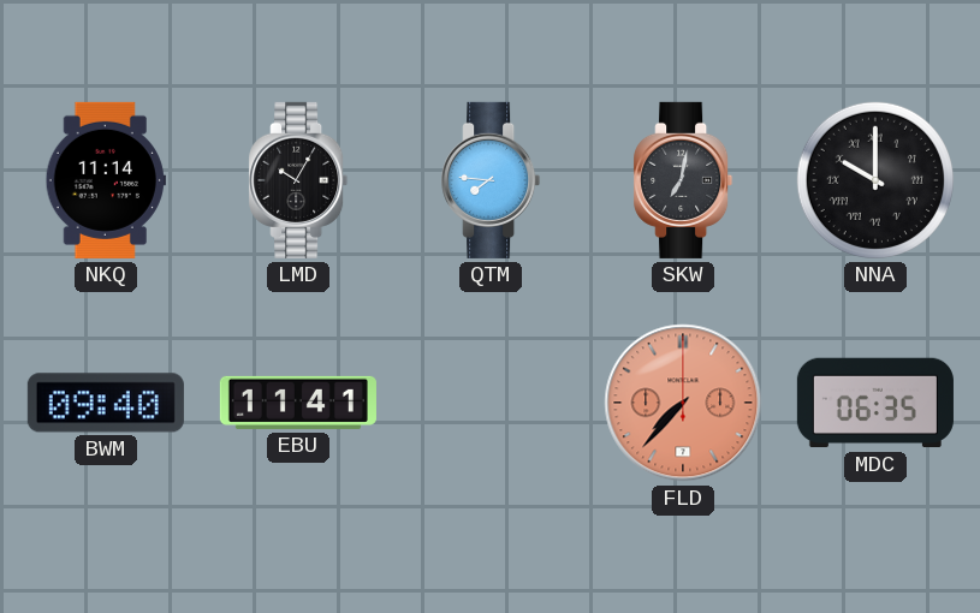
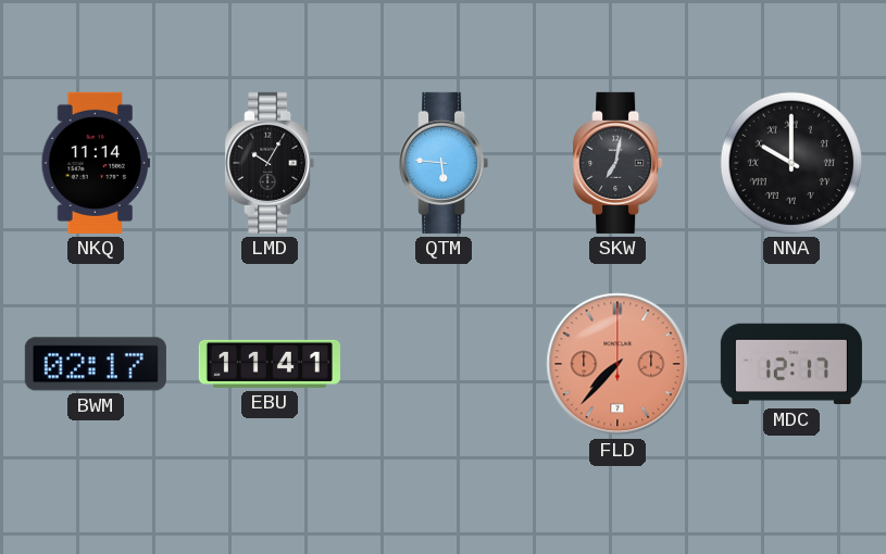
QTM: 7:46 -> 5:46 (444, 163)
BWM: 09:40 -> 02:17 (96, 364)
MDC: 06:35 -> 12:17 (791, 364)
